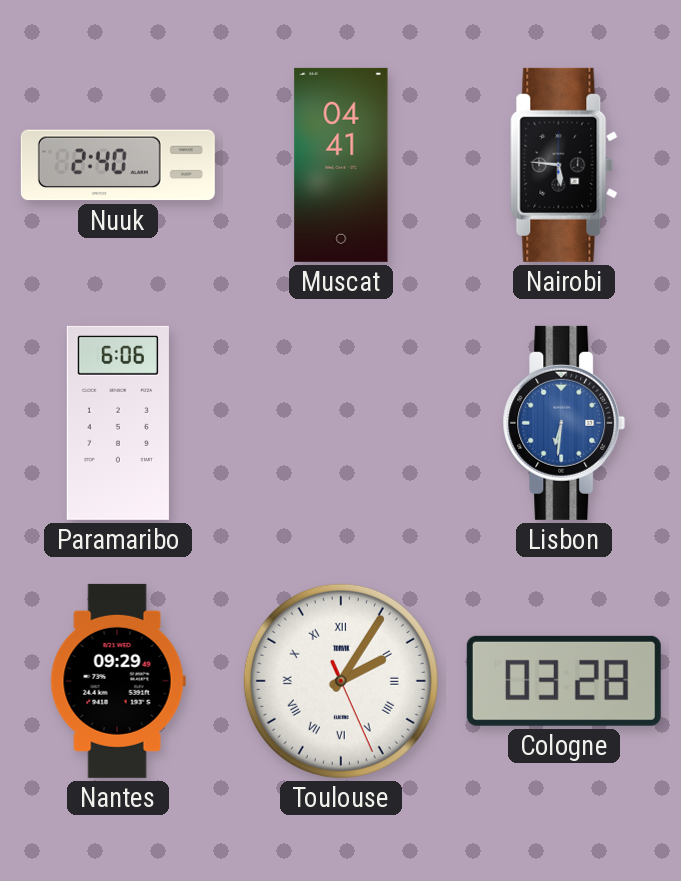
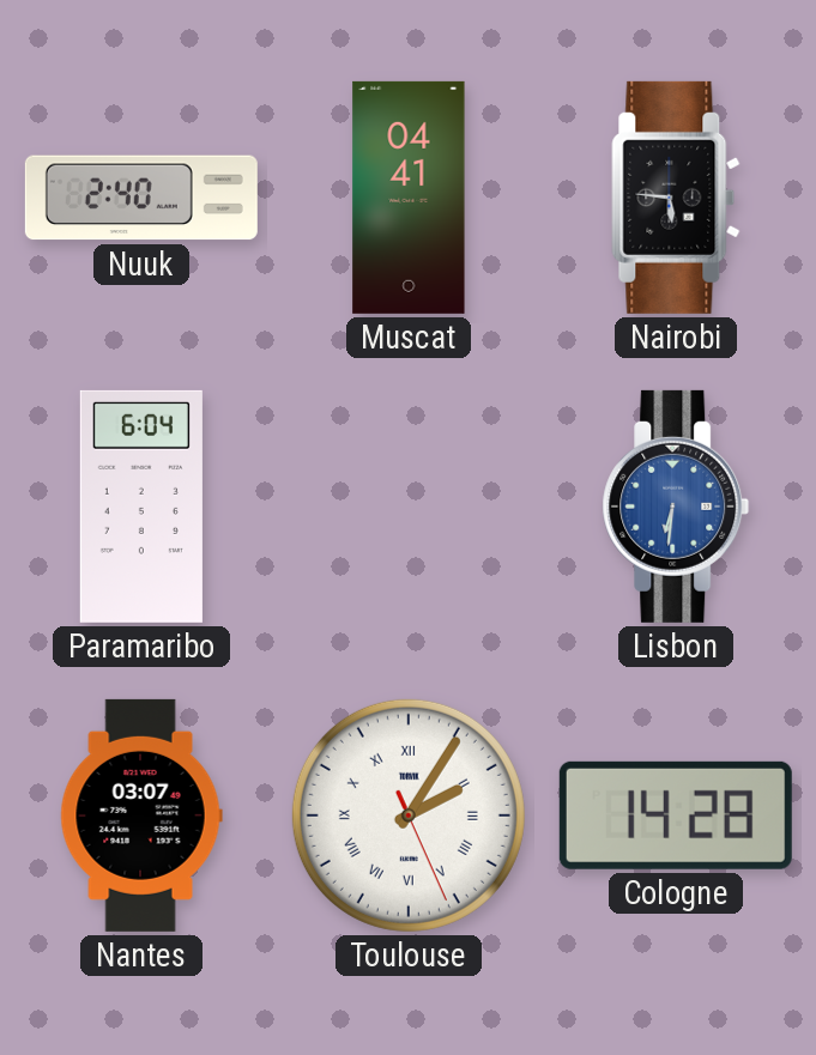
Paramaribo: 6:06 -> 6:04 (141, 507)
Nantes: 09:29 -> 03:07 (141, 815)
Cologne: 03:28 -> 14:28 (676, 815)
